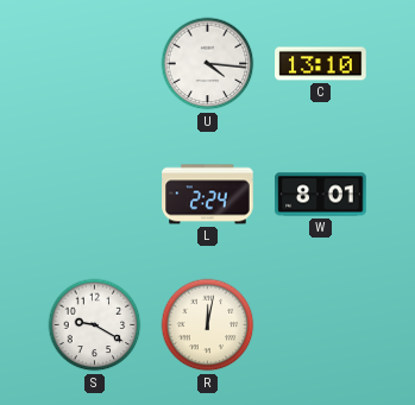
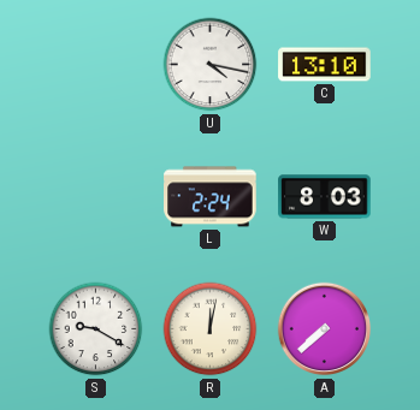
U: 4:16 -> 4:17 (211, 65)
W: 8:01 -> 8:03 (325, 197)
A: none -> 7:38 (325, 329)
